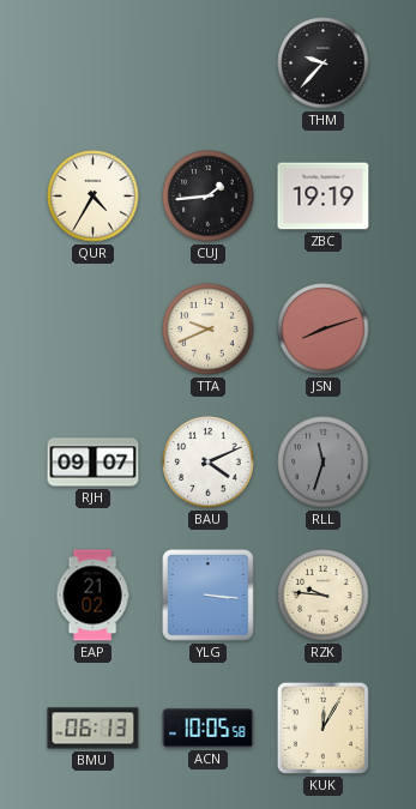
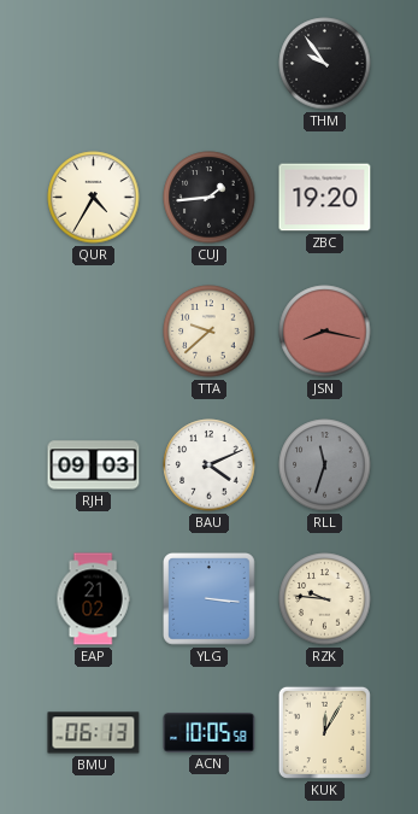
THM: 9:37 -> 9:54 (325, 64)
ZBC: 19:19 -> 19:20 (325, 198)
TTA: 9:41 -> 9:38 (210, 332)
JSN: 8:12 -> 8:17 (325, 332)
RJH: 09:07 -> 09:03 (94, 465)
